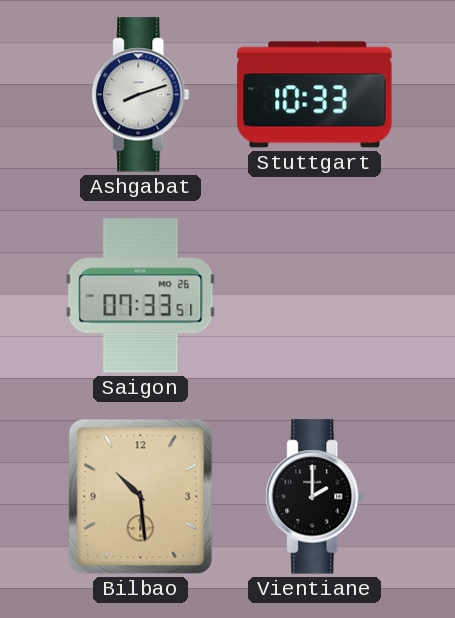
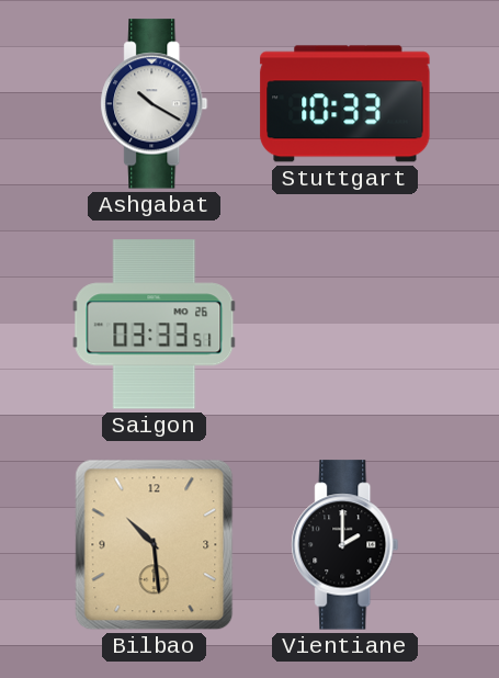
Ashgabat: 8:12 -> 10:20 (155, 104)
Saigon: 07:33 -> 03:33 (155, 325)
